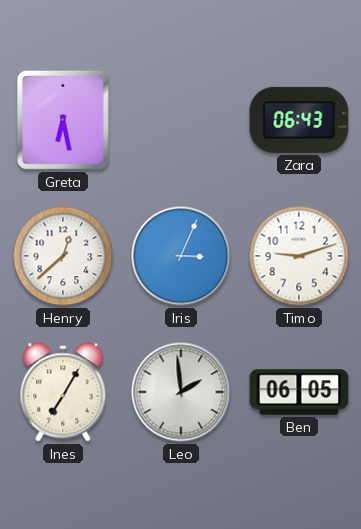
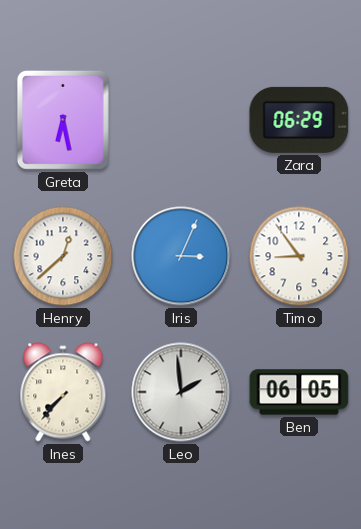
Zara: 06:43 -> 06:29 (299, 120)
Timo: 9:12 -> 8:54 (299, 256)
Ines: 7:05 -> 7:37 (63, 392)
